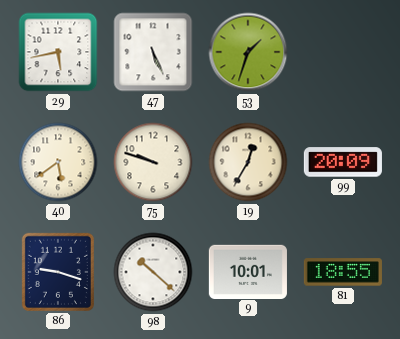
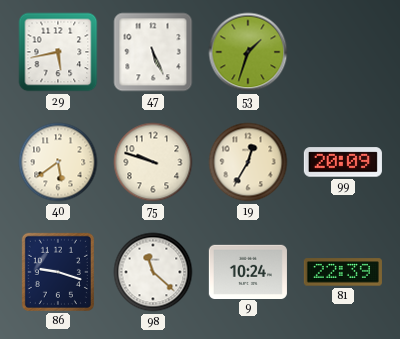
98: 10:22 -> 11:22 (153, 272)
9: 10:01 -> 10:24 (248, 271)
81: 18:55 -> 22:39 (343, 272)
